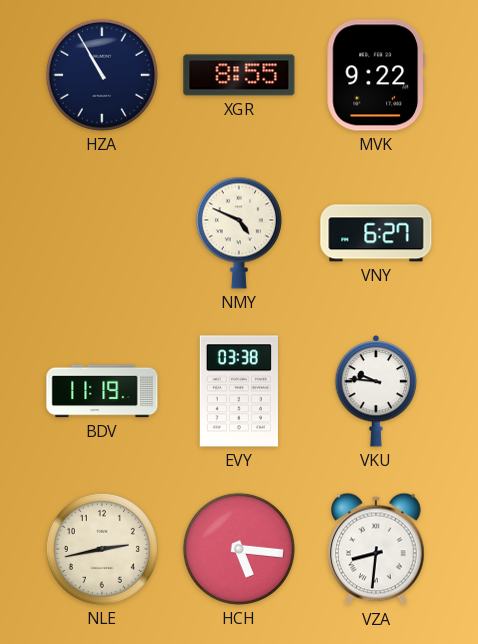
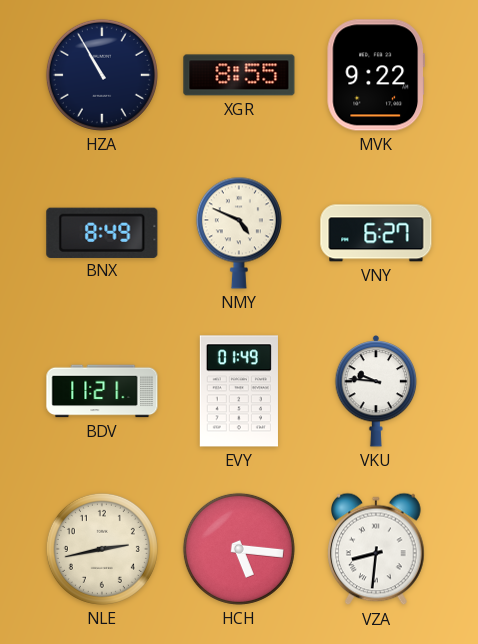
BNX: none -> 8:49 (102, 232)
BDV: 11:19 -> 11:21 (102, 391)
EVY: 03:38 -> 01:49 (239, 391)
